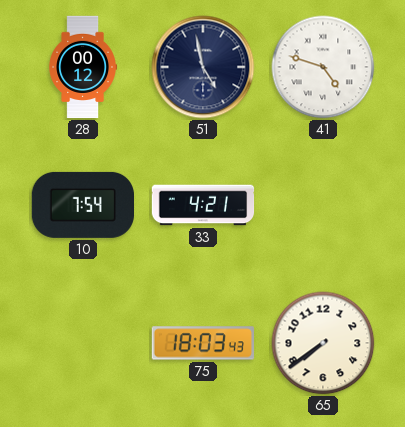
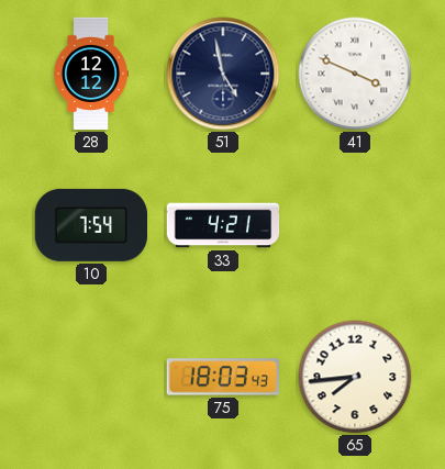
28: 00:12 -> 12:12 (90, 74)
41: 4:48 -> 3:49 (355, 74)
65: 7:39 -> 7:44 (355, 377)
